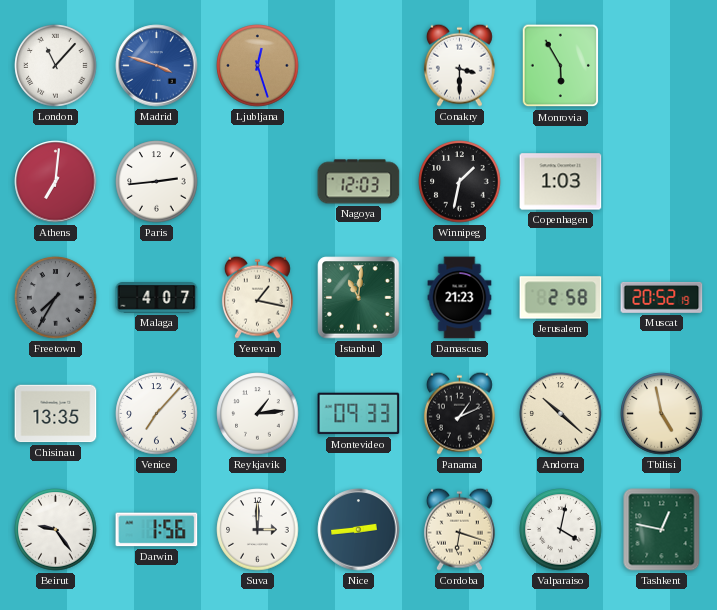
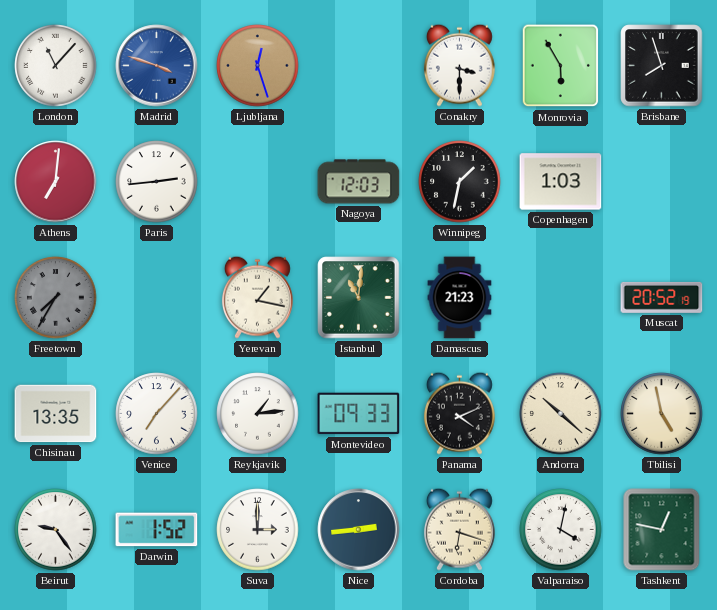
Brisbane: none -> 7:57 (662, 66)
Malaga: 4:07 -> none (157, 298)
Jerusalem: 2:58 -> none (561, 298)
Panama: 1:11 -> 4:11 (459, 413)
Darwin: 1:56 -> 1:52 (157, 530)
